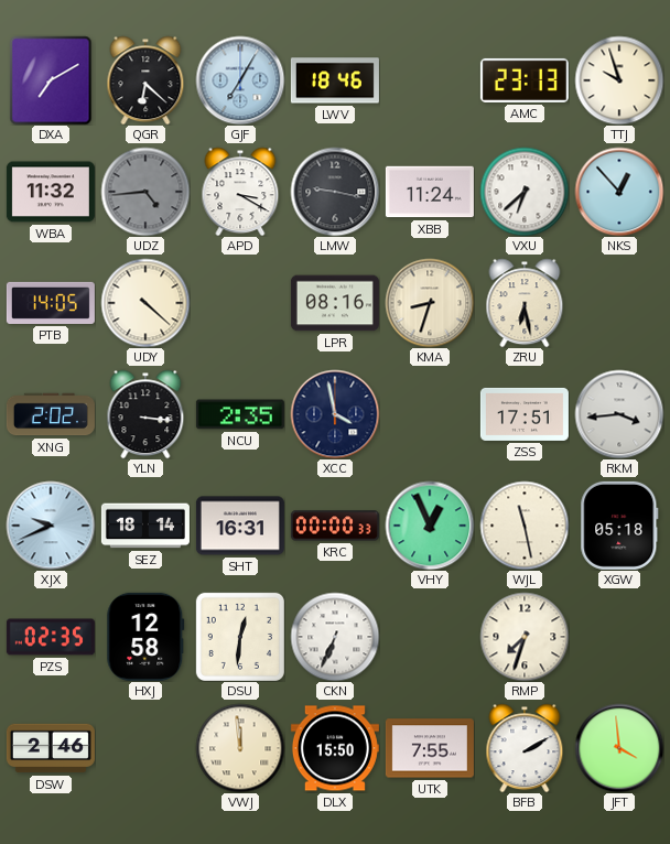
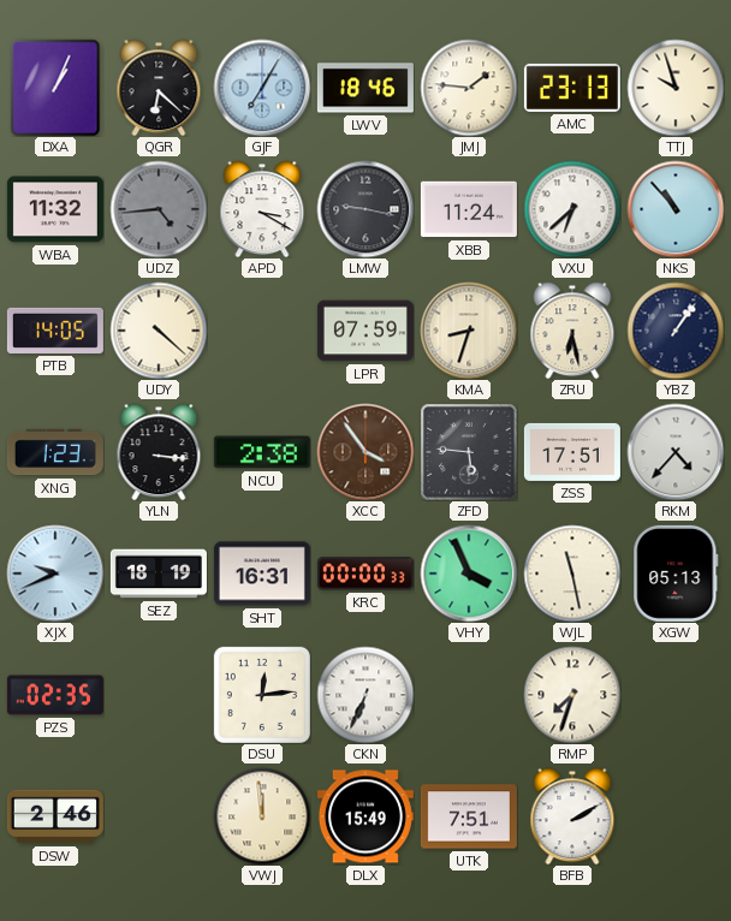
DXA: 7:10 -> 1:04 (55, 88)
JMJ: none -> 1:46 (469, 88)
NKS: 12:53 -> 10:53 (676, 209)
LPR: 08:16 -> 07:59 (365, 331)
YBZ: none -> 1:06 (676, 331)
XNG: 2:02 -> 1:23 (55, 452)
NCU: 2:35 -> 2:38 (262, 452)
XCC: 3:58 -> 3:54 (365, 452)
XCC dial: navy -> brown (365, 452)
ZFD: none -> 5:46 (469, 452)
RKM: 3:44 -> 4:37 (676, 452)
SEZ: 18:14 -> 18:19 (159, 574)
VHY: 12:56 -> 3:56 (469, 574)
XGW: 05:18 -> 05:13 (676, 574)
HXJ: 12:58 -> none (145, 637)
DSU: 12:31 -> 12:14 (262, 695)
DLX: 15:50 -> 15:49 (365, 816)
UTK: 7:55 -> 7:51 (469, 816)
JFT: 3:59 -> none (619, 748)
